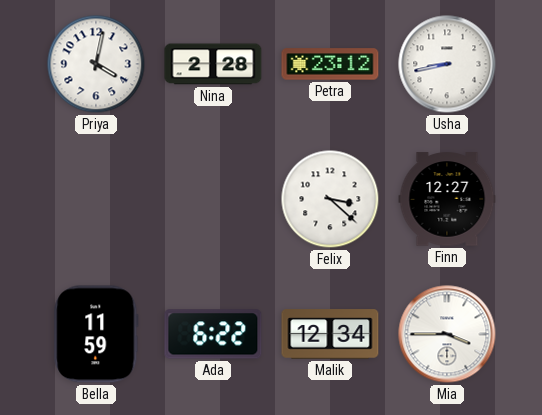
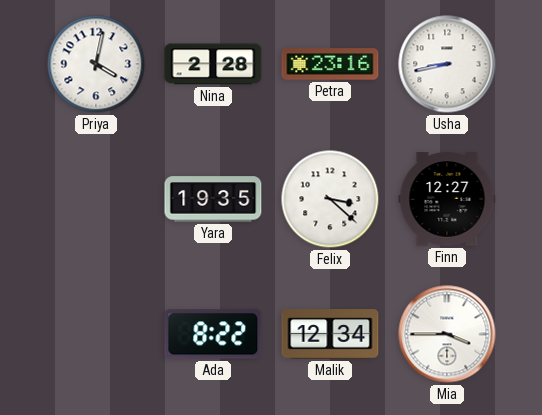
Petra: 23:12 -> 23:16 (330, 64)
Yara: none -> 19:35 (213, 199)
Bella: 11:59 -> none (96, 334)
Ada: 6:22 -> 8:22 (213, 334)
